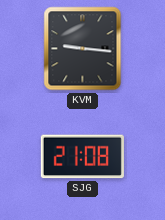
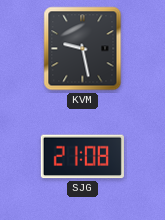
KVM: 9:16 -> 9:28 (83, 49)
